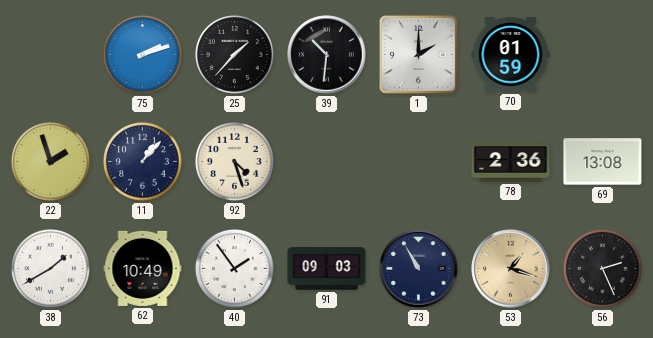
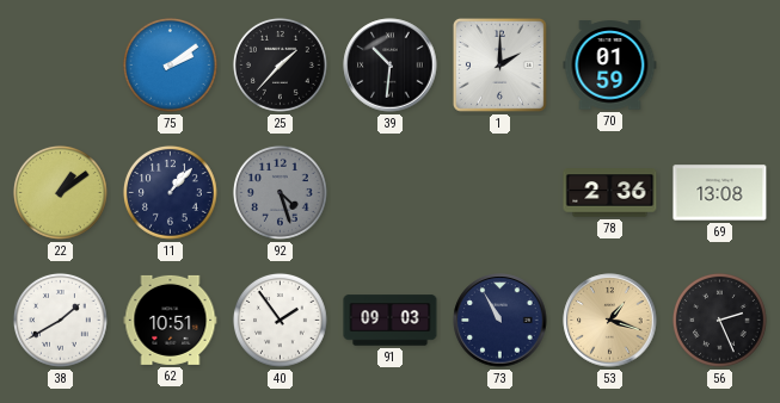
75: 2:12 -> 2:09 (171, 66)
22: 1:57 -> 1:09 (61, 193)
92 dial: cream -> grey (281, 193)
62: 10:49 -> 10:51 (171, 320)
